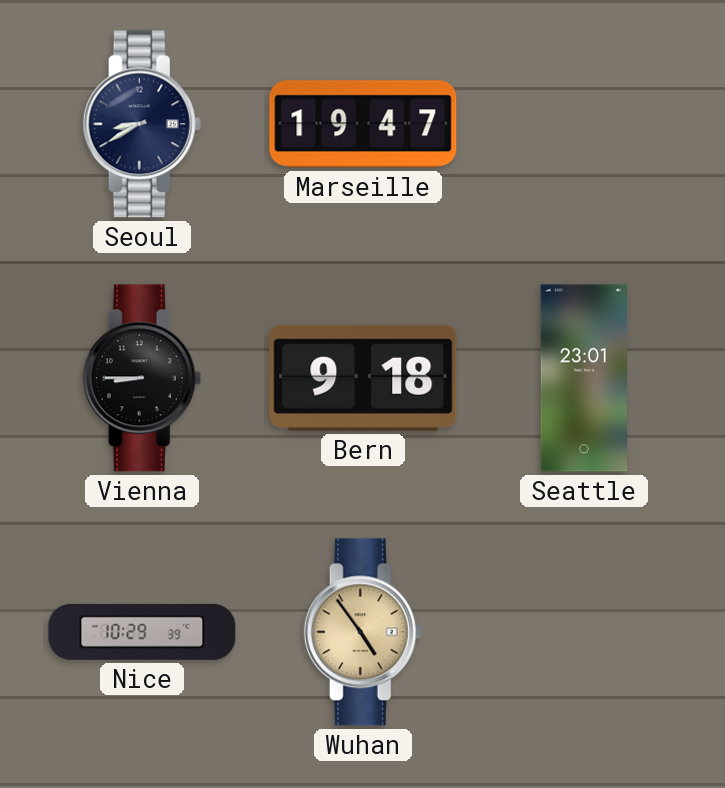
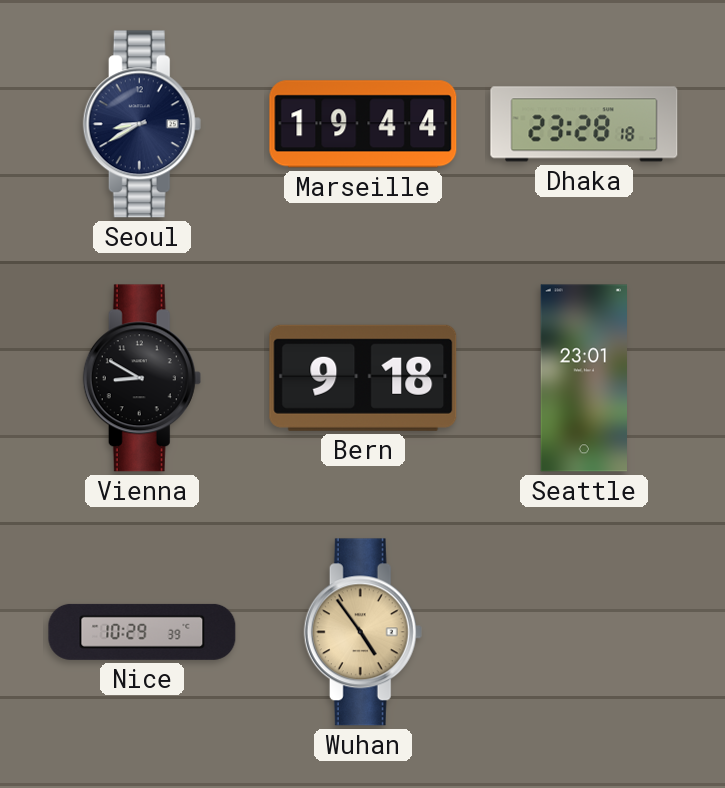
Marseille: 19:47 -> 19:44 (363, 124)
Dhaka: none -> 23:28 (584, 124)
Vienna: 8:45 -> 8:50 (142, 378)
